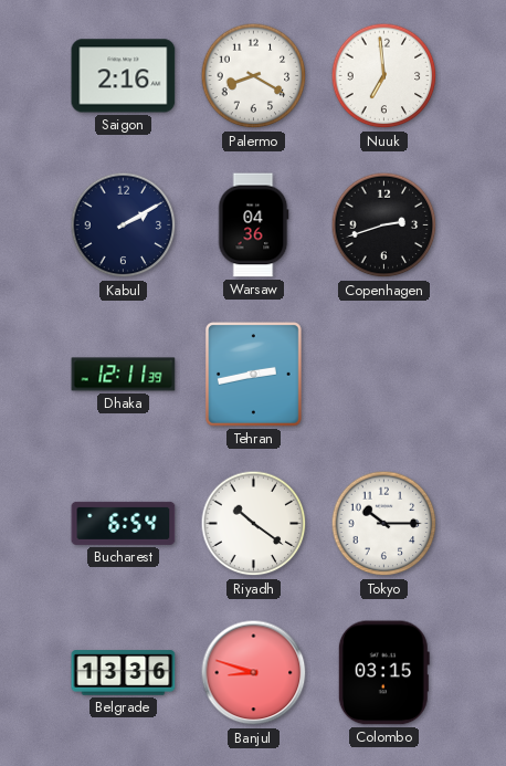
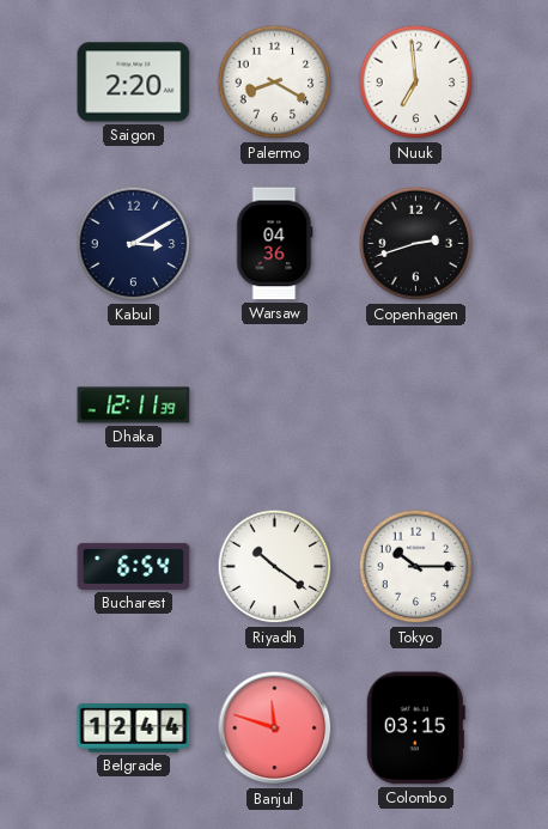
Saigon: 2:16 -> 2:20 (134, 83)
Kabul: 2:10 -> 3:10 (134, 244)
Tehran: 2:43 -> none (254, 375)
Belgrade: 13:36 -> 12:44 (134, 729)
Banjul: 8:48 -> 11:48 (275, 729)
